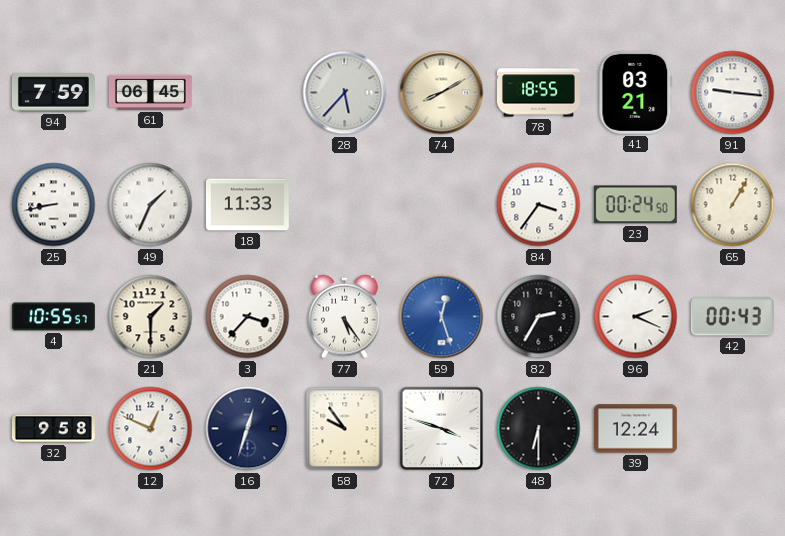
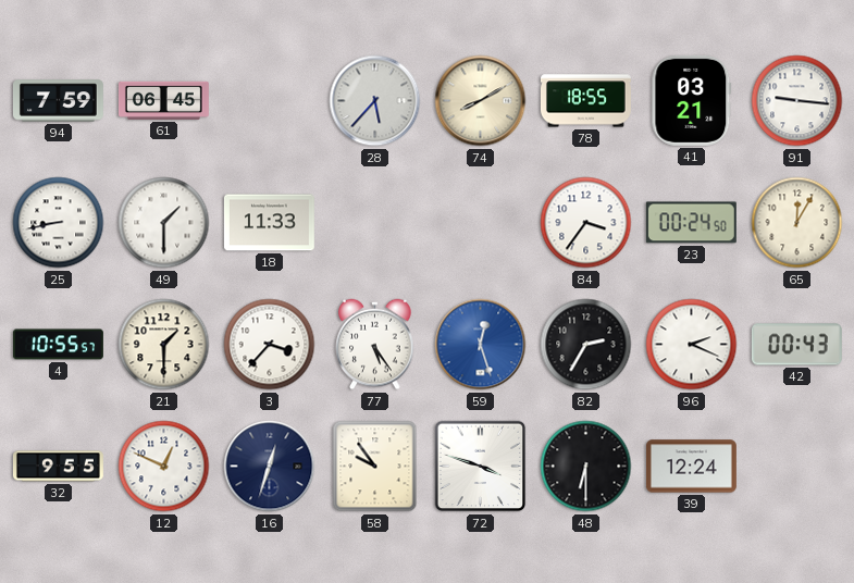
49: 1:34 -> 1:30 (164, 223)
65: 1:05 -> 12:05 (797, 223)
32: 9:58 -> 9:55 (58, 467)
